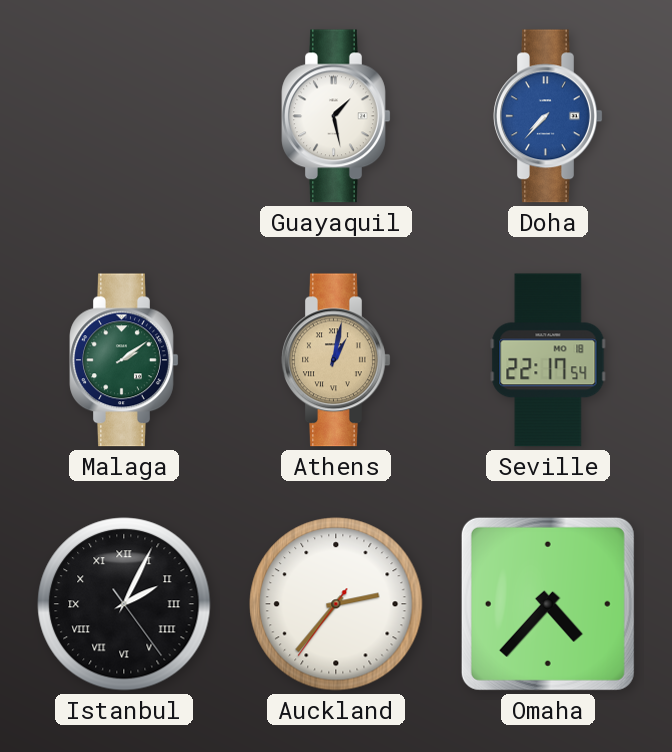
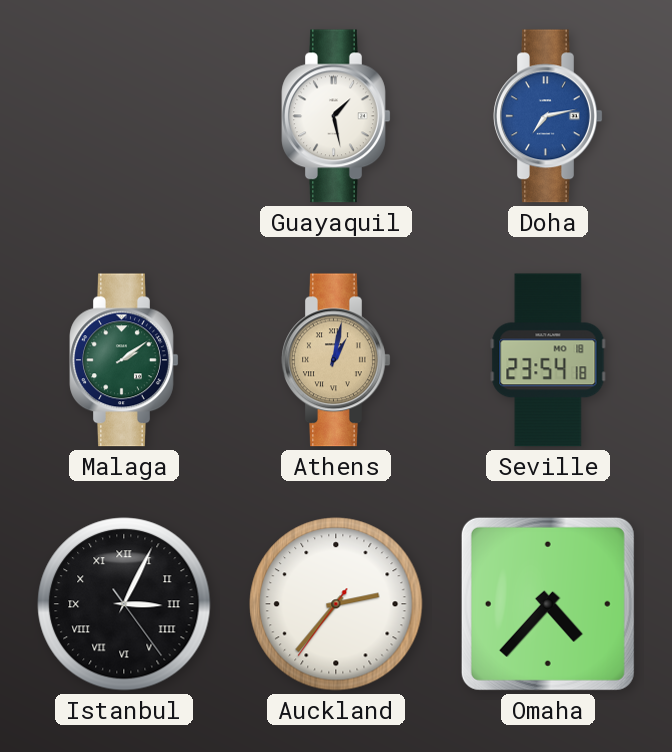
Doha: 7:37 -> 7:13 (548, 116)
Seville: 22:17 -> 23:54 (548, 360)
Istanbul: 2:04 -> 3:04 (124, 604)
